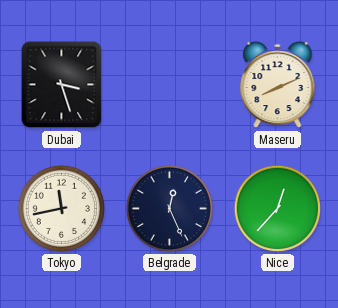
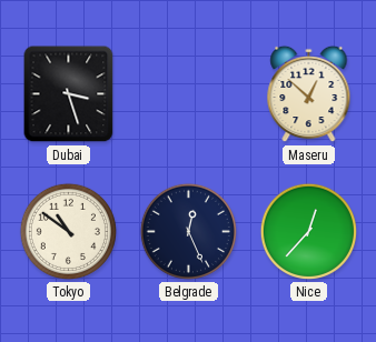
Maseru: 8:11 -> 12:52 (309, 94)
Tokyo: 11:43 -> 10:51 (68, 231)
